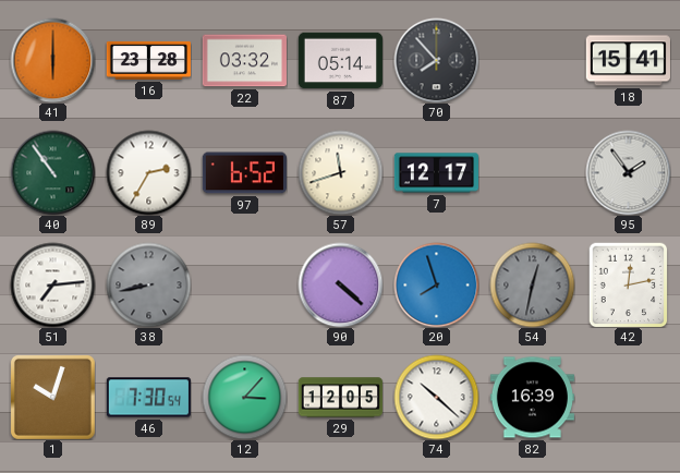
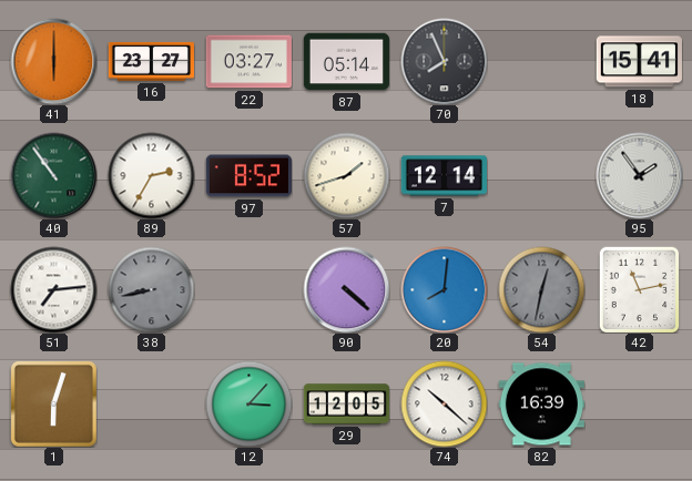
16: 23:28 -> 23:27 (151, 61)
22: 03:32 -> 03:27 (248, 62)
70: 7:53 -> 7:56 (444, 61)
97: 6:52 -> 8:52 (248, 176)
57: 11:42 -> 1:42 (346, 175)
7: 12:17 -> 12:14 (444, 176)
20: 7:57 -> 8:01 (444, 289)
42: 12:13 -> 11:13 (640, 289)
1: 10:03 -> 6:03 (53, 403)
46: 7:30 -> none (148, 398)
